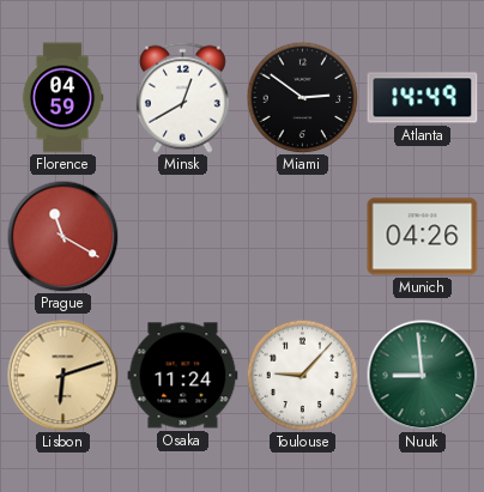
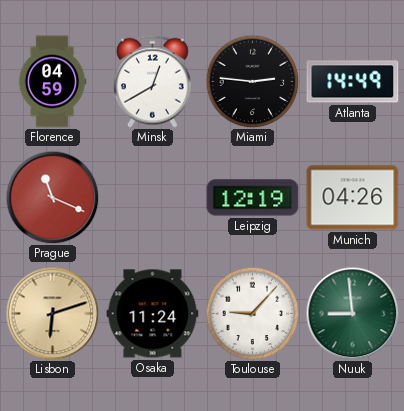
Miami: 2:51 -> 2:46 (252, 81)
Prague: 11:20 -> 11:19 (52, 197)
Leipzig: none -> 12:19 (253, 198)
